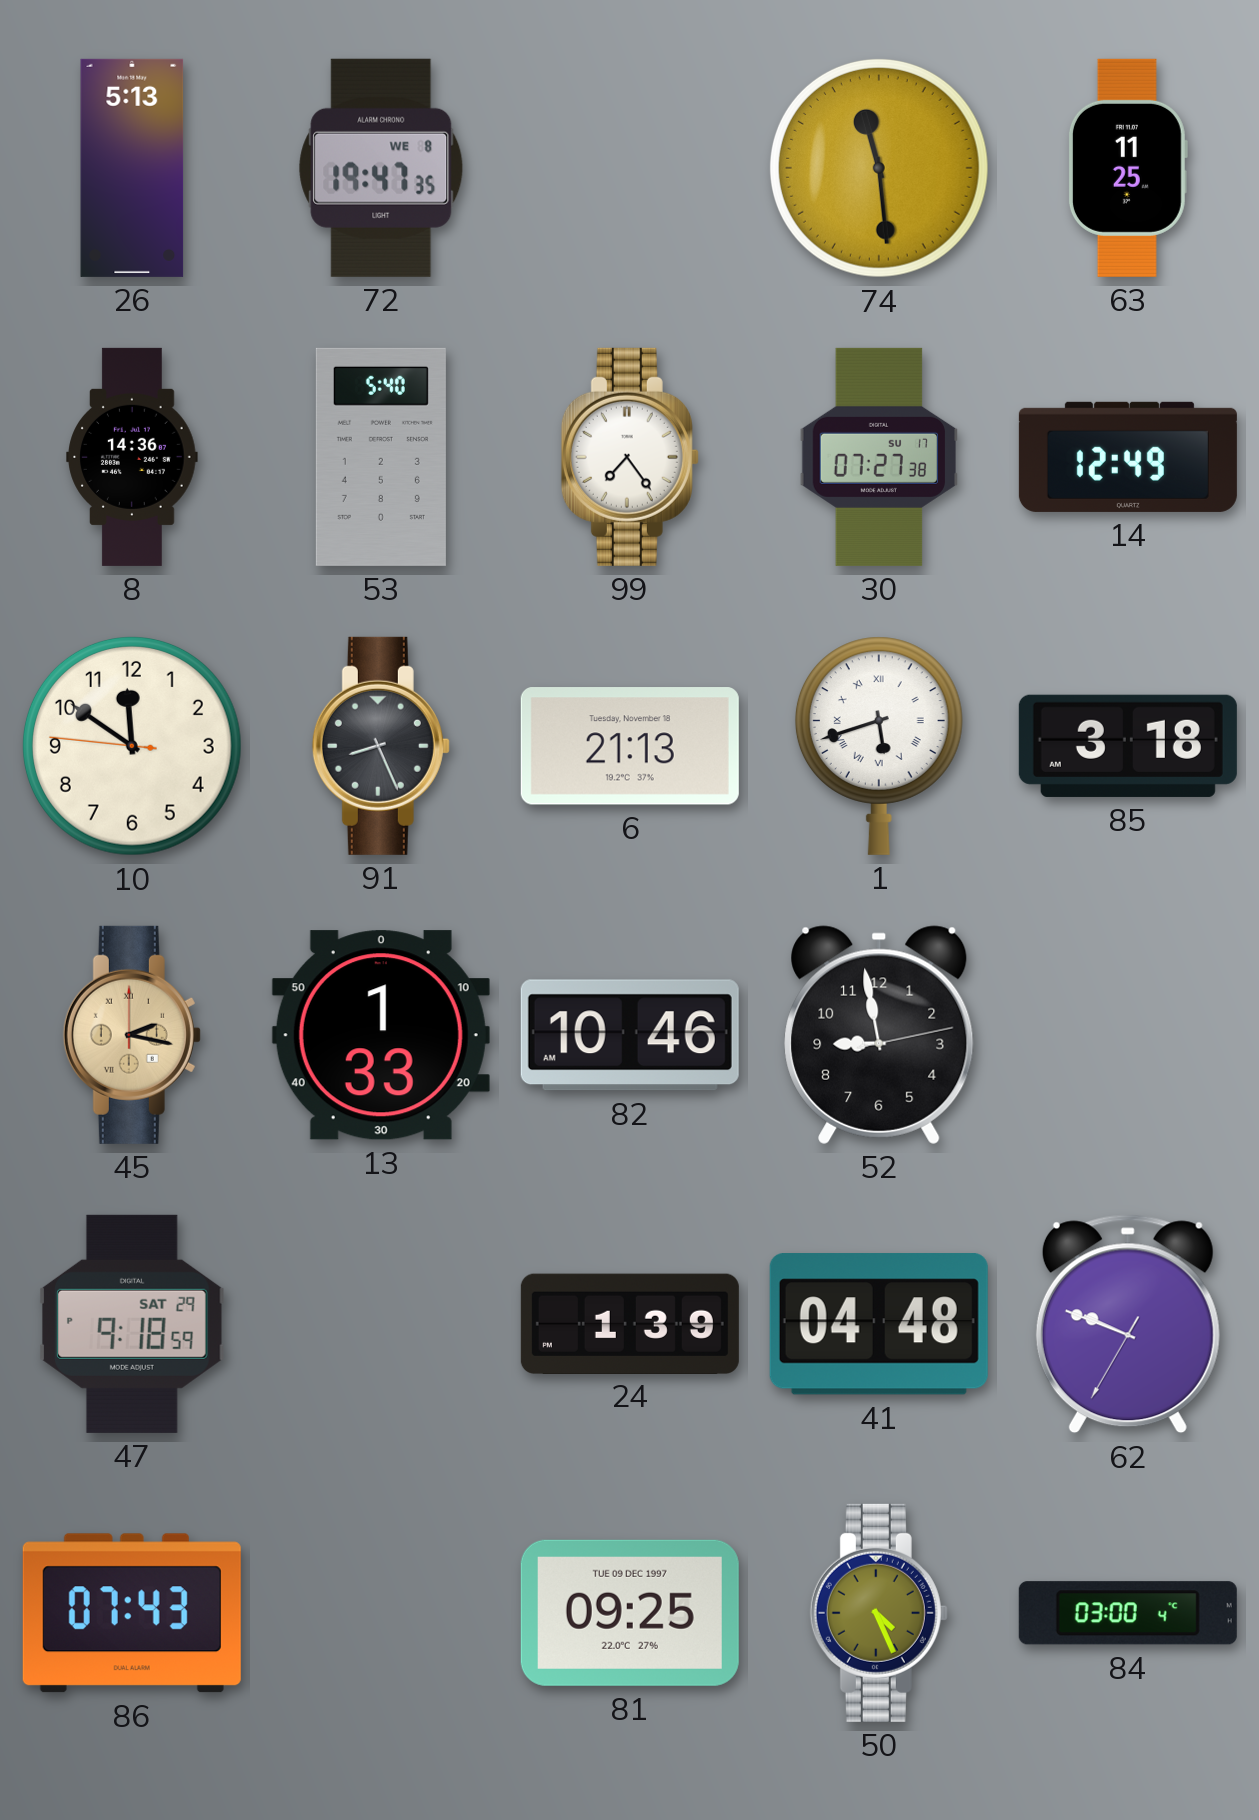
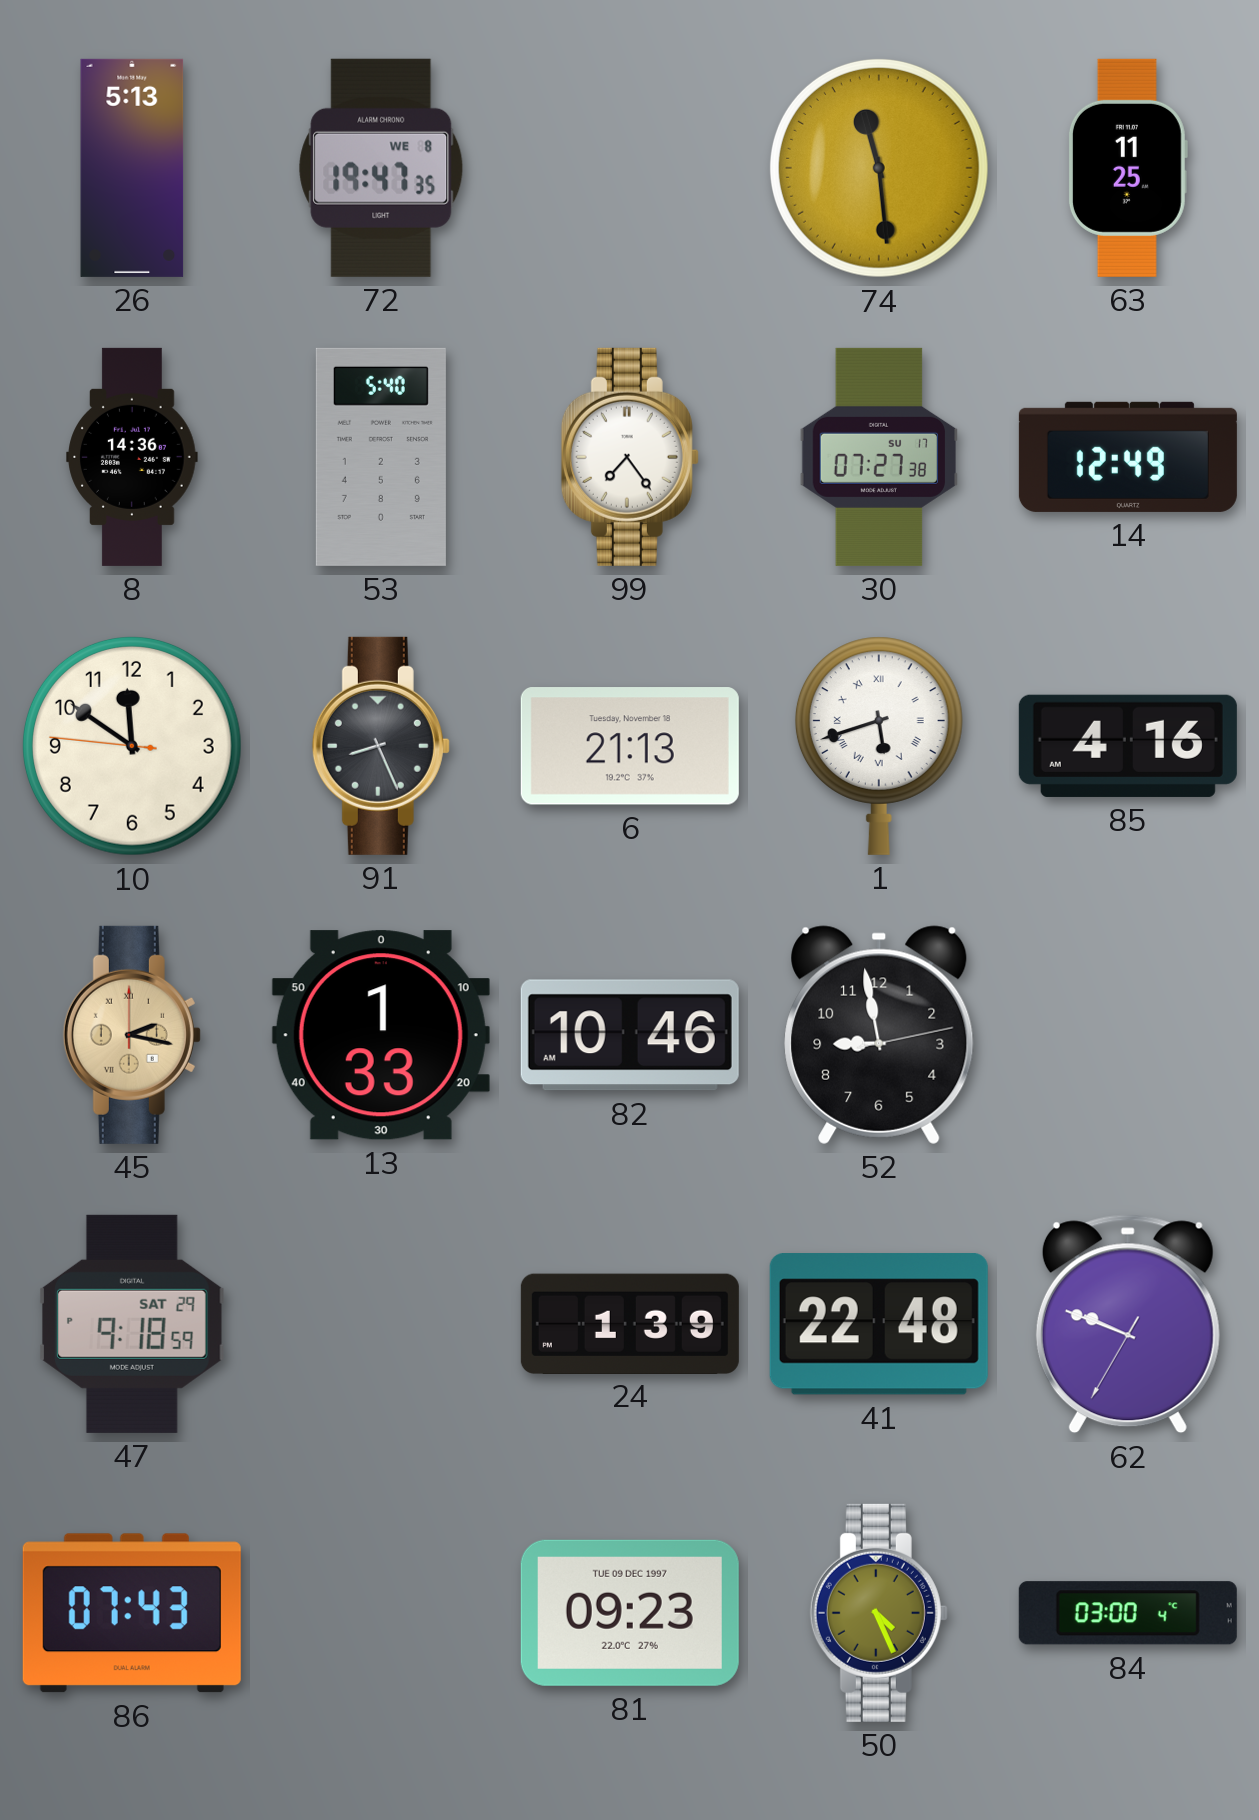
85: 3:18 -> 4:16 (1128, 746)
41: 04:48 -> 22:48 (879, 1324)
81: 09:25 -> 09:23 (630, 1613)
